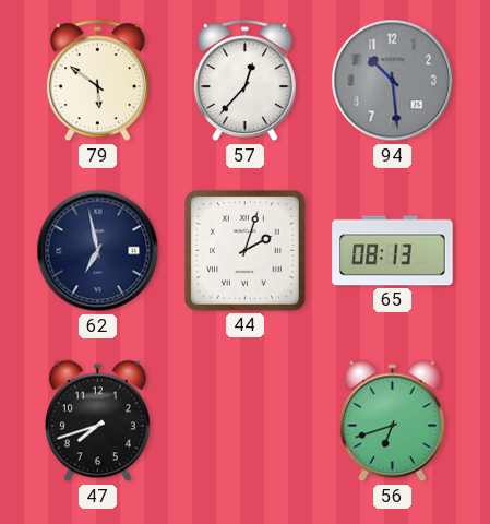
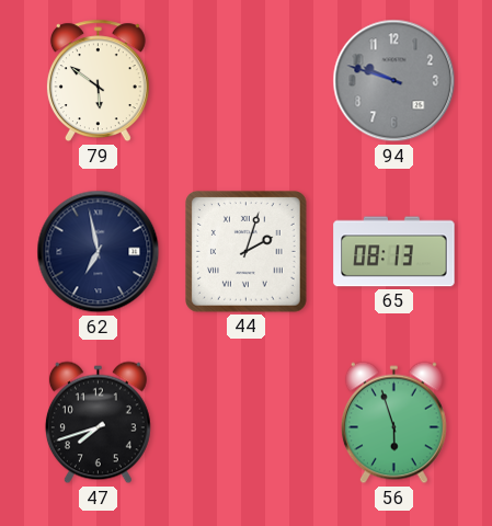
57: 12:37 -> none (244, 81)
94: 10:29 -> 9:48 (394, 81)
56: 6:42 -> 5:57 (393, 423)
